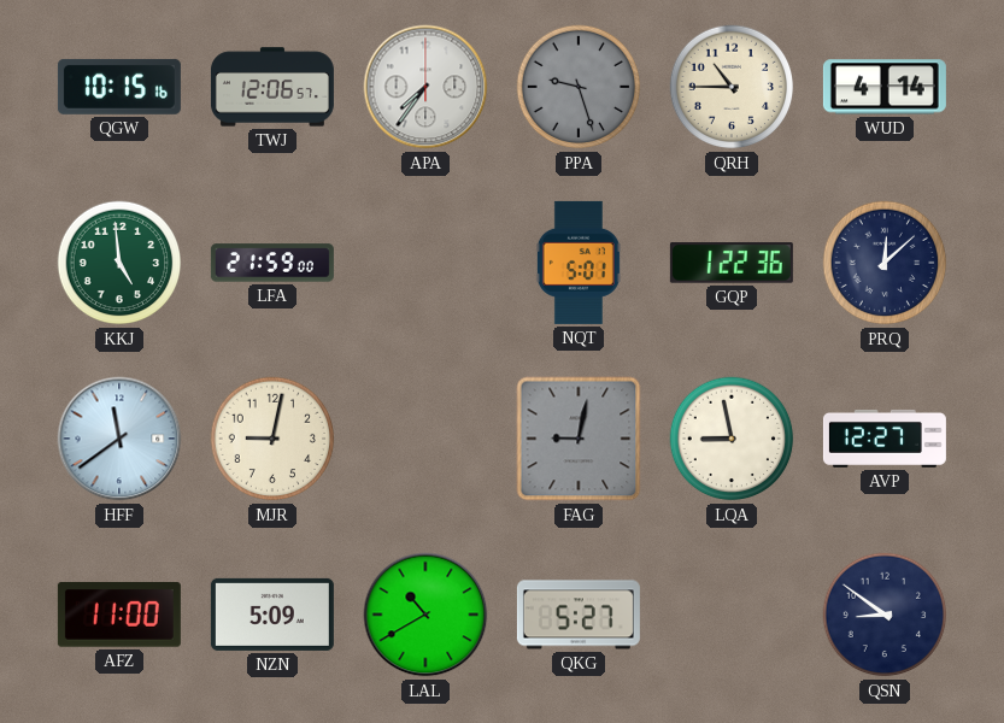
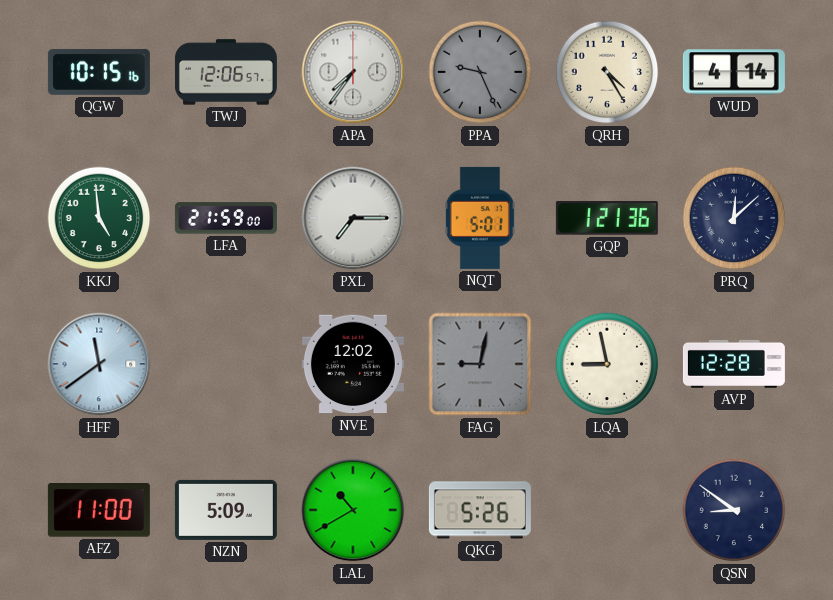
PPA: 9:27 -> 9:26 (480, 72)
QRH: 10:45 -> 4:25 (607, 72)
PXL: none -> 7:15 (353, 218)
GQP: 1:22 -> 1:21 (607, 218)
MJR: 9:02 -> none (272, 439)
NVE: none -> 12:02 (353, 364)
AVP: 12:27 -> 12:28 (734, 364)
QKG: 5:27 -> 5:26 (480, 510)
